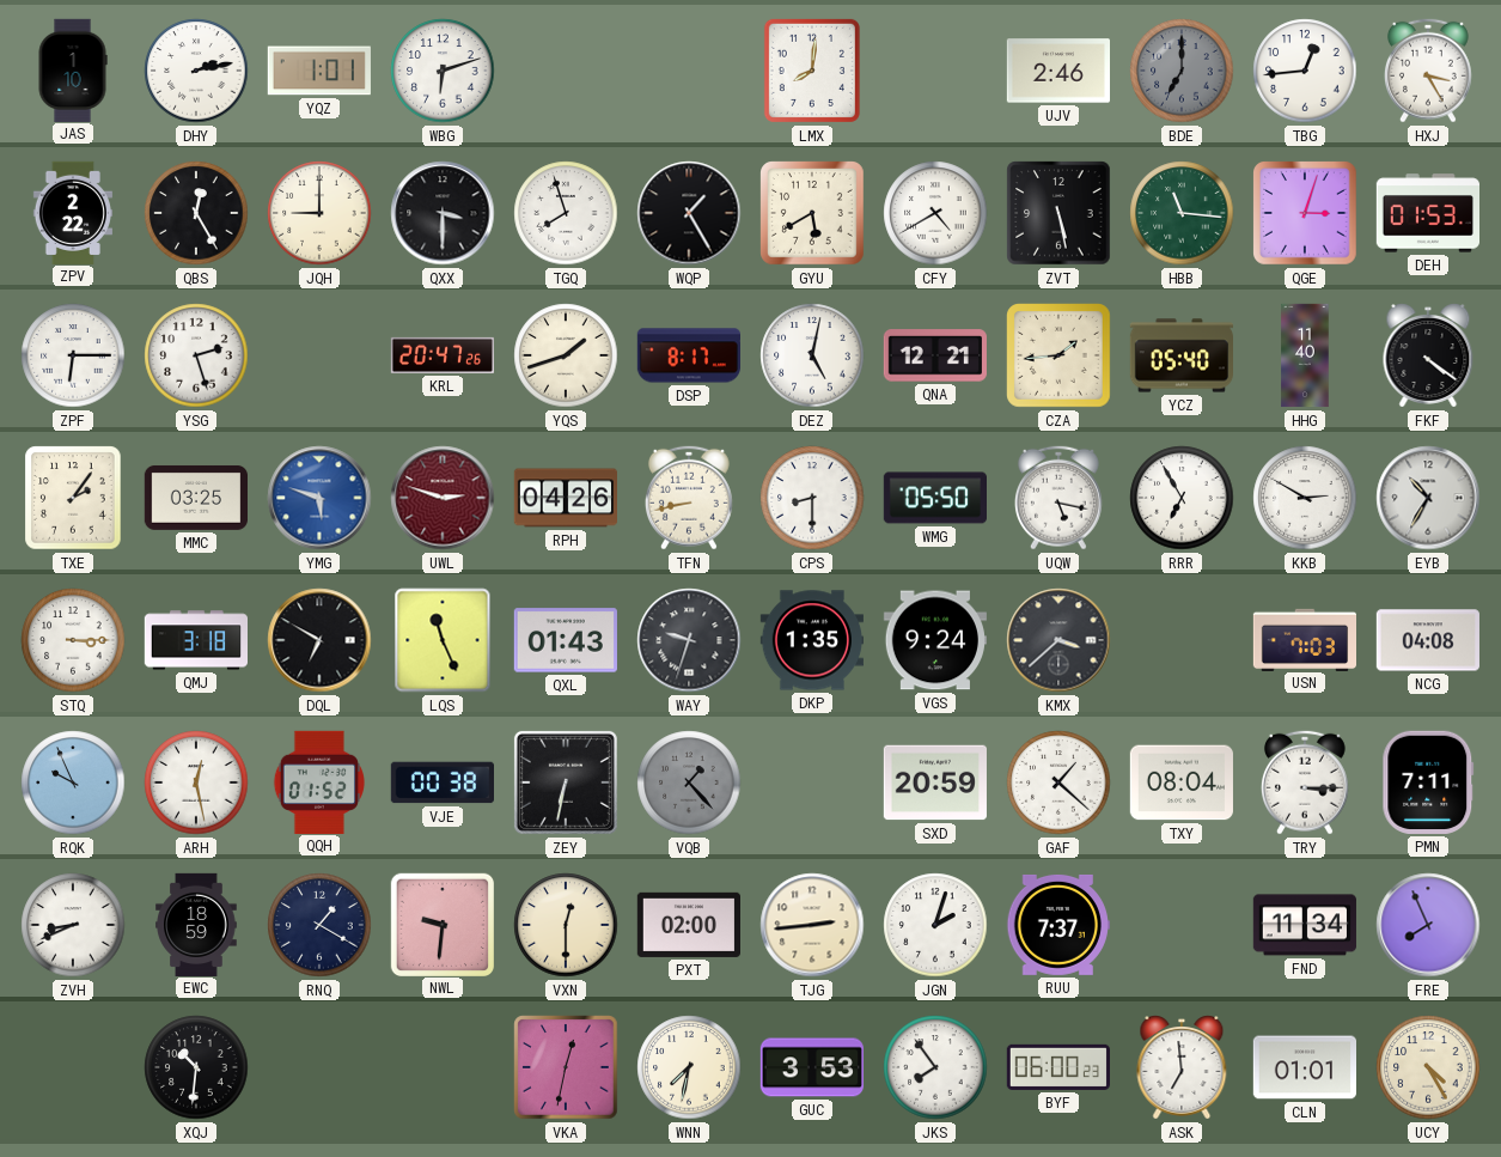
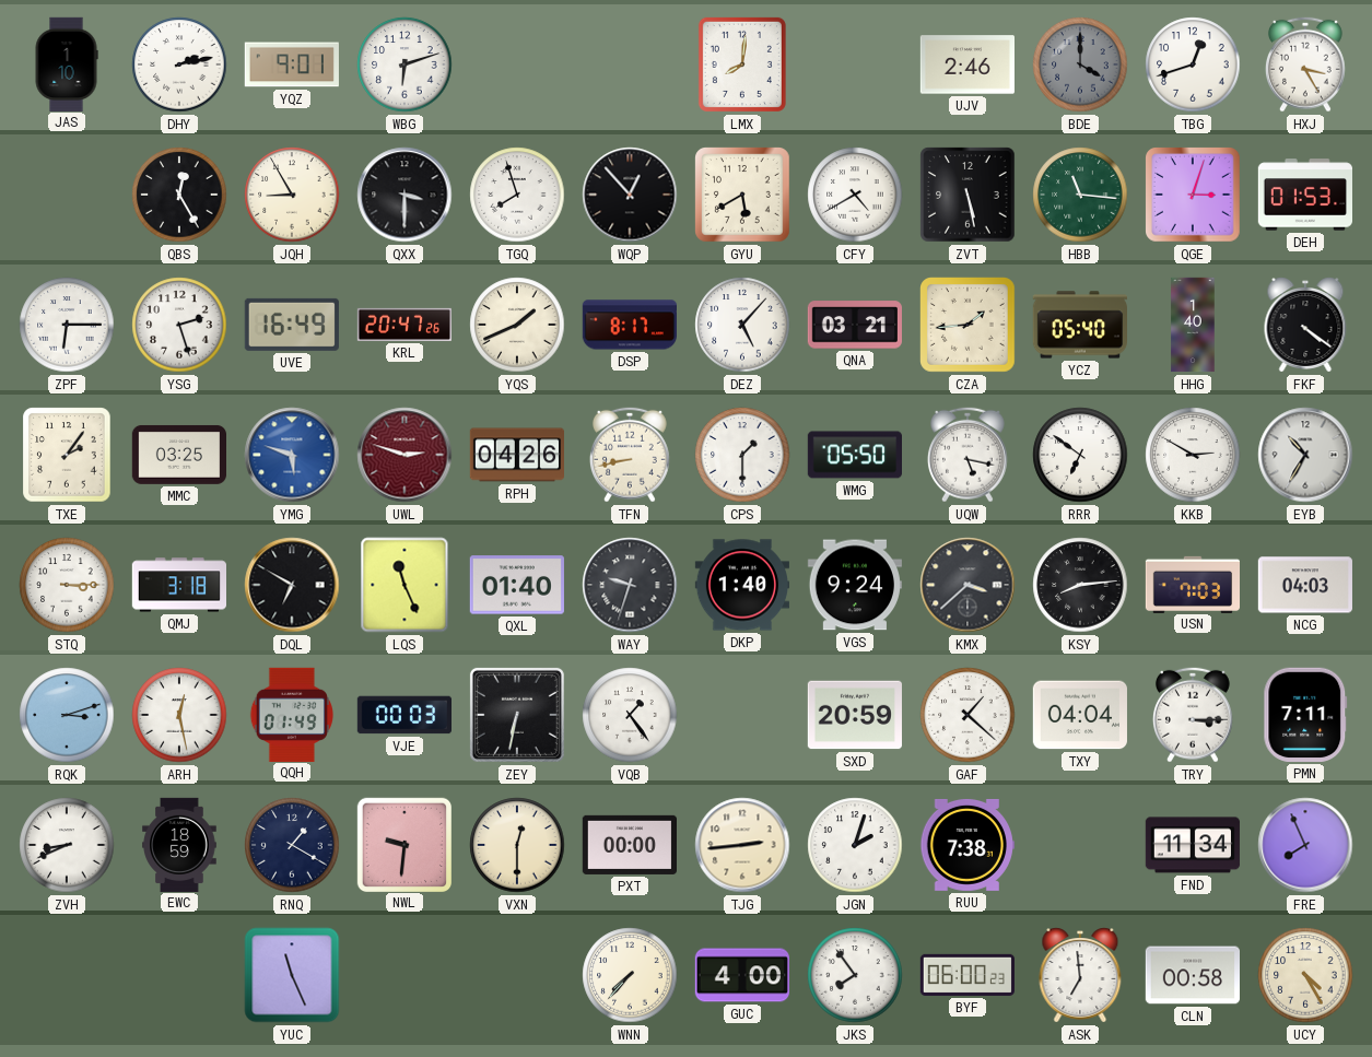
YQZ: 1:01 -> 9:01 (292, 64)
BDE: 7:00 -> 4:00 (1080, 64)
TBG: 12:44 -> 12:42 (1193, 64)
ZPV: 2:22 -> none (73, 212)
JQH: 9:00 -> 8:55 (292, 195)
WQP: 1:25 -> 12:53 (630, 195)
UVE: none -> 16:49 (292, 325)
YQS: 1:42 -> 1:41 (517, 325)
DEZ: 5:02 -> 5:07 (742, 325)
QNA: 12:21 -> 03:21 (855, 325)
HHG: 11:40 -> 1:40 (1193, 325)
CPS: 8:30 -> 1:30 (742, 455)
RRR: 6:55 -> 6:51 (1080, 455)
QXL: 01:43 -> 01:40 (517, 585)
DKP: 1:35 -> 1:40 (741, 585)
KSY: none -> 8:14 (1080, 585)
NCG: 04:08 -> 04:03 (1305, 585)
RQK: 9:56 -> 3:12 (67, 715)
QQH: 01:52 -> 01:49 (291, 714)
VJE: 00:38 -> 00:03 (403, 715)
VQB: 1:23 -> 1:24 (630, 715)
VQB dial: grey -> white (630, 715)
TXY: 08:04 -> 04:04 (1079, 715)
PXT: 02:00 -> 00:00 (629, 845)
RUU: 7:37 -> 7:38 (966, 845)
XQJ: 10:31 -> none (196, 1067)
YUC: none -> 11:26 (292, 975)
VKA: 12:32 -> none (566, 1067)
WNN: 7:32 -> 7:37 (630, 975)
GUC: 3:53 -> 4:00 (741, 975)
CLN: 01:01 -> 00:58 (1192, 975)
